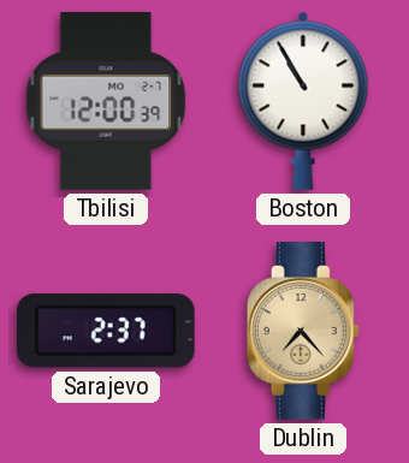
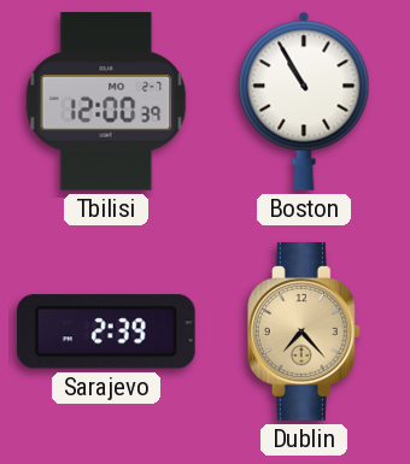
Sarajevo: 2:37 -> 2:39 (106, 331)
